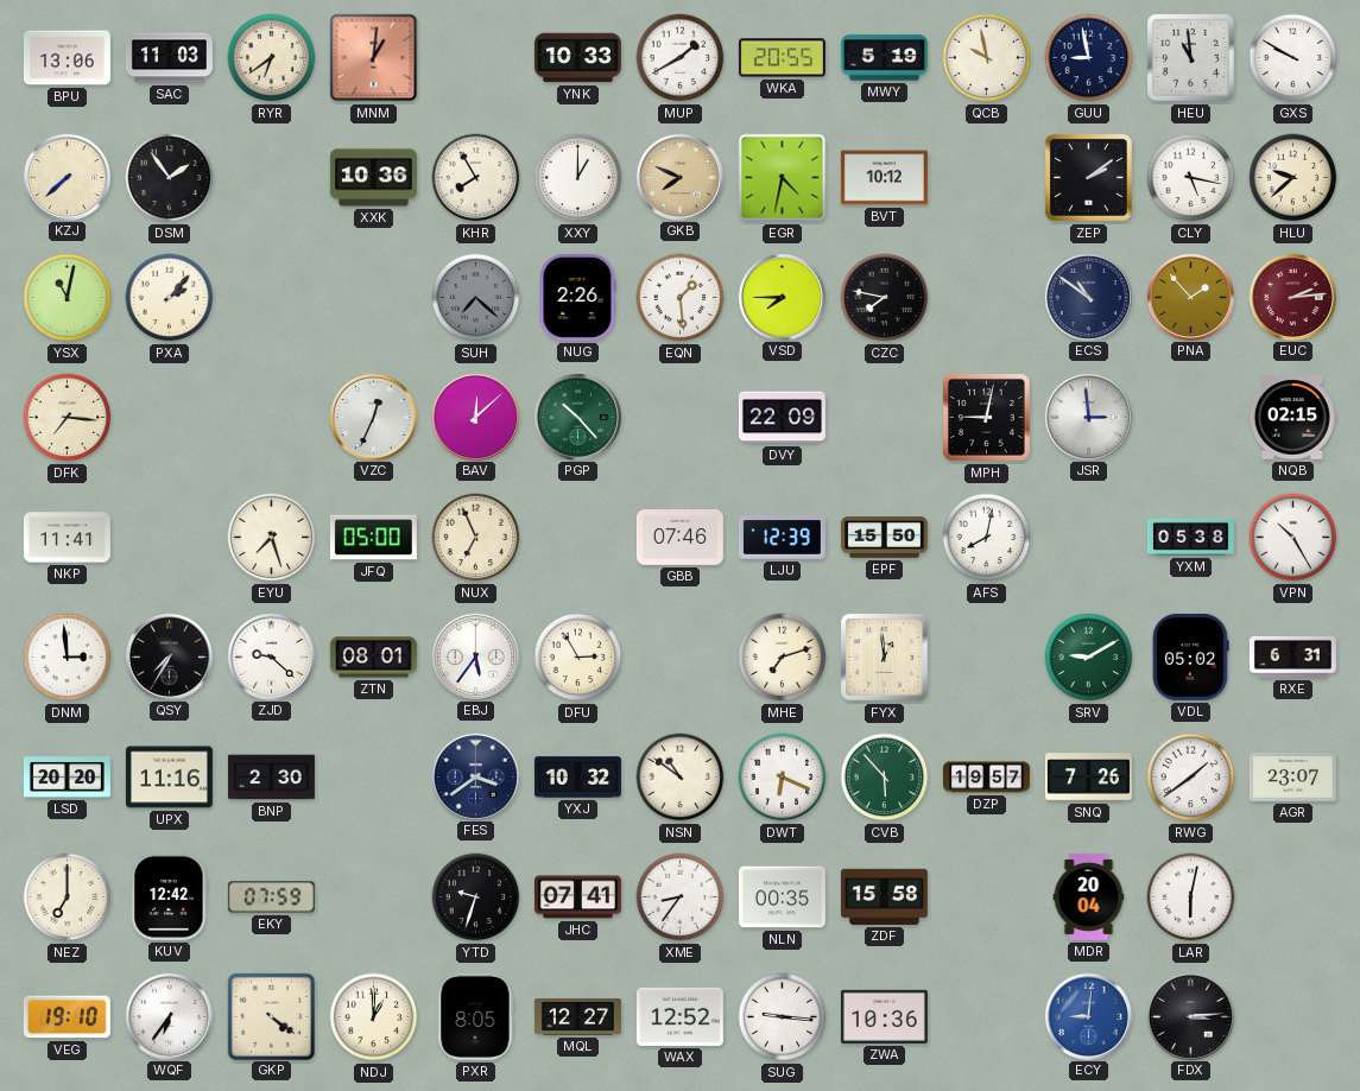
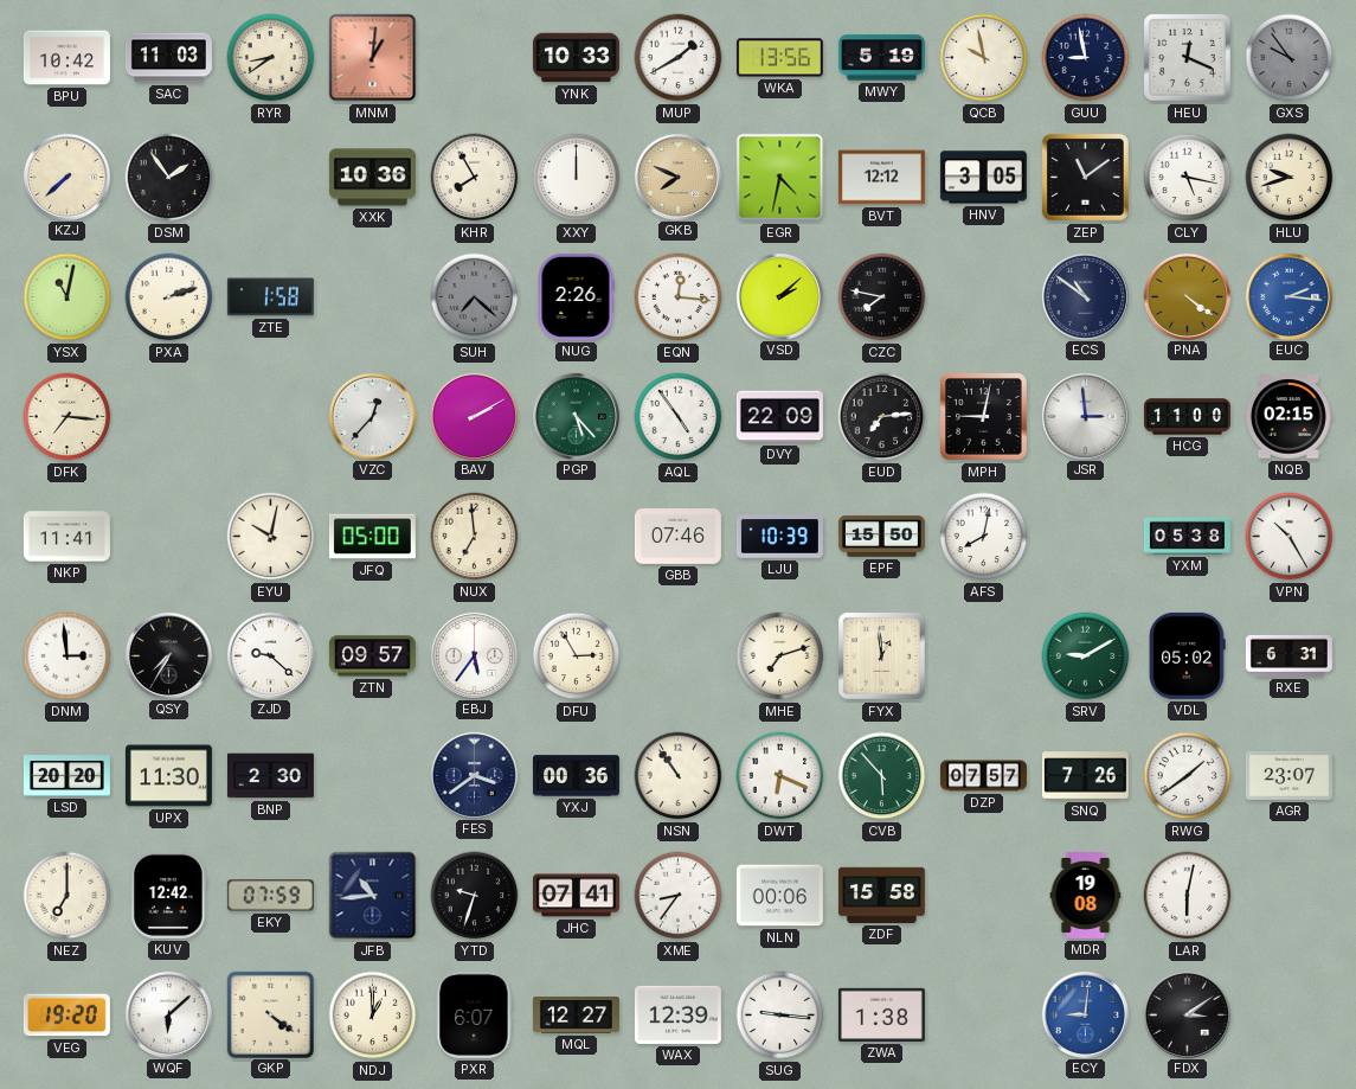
BPU: 13:06 -> 10:42 (66, 58)
RYR: 6:39 -> 8:39 (271, 58)
WKA: 20:55 -> 13:56 (779, 58)
HEU: 10:59 -> 12:19 (1187, 57)
GXS: 9:50 -> 9:54 (1290, 58)
GXS dial: white -> grey (1290, 58)
XXY: 1:00 -> 12:00 (577, 178)
BVT: 10:12 -> 12:12 (881, 178)
HNV: none -> 3:05 (983, 178)
ZEP: 2:09 -> 11:09 (1085, 177)
HLU: 9:38 -> 9:42 (1290, 178)
PXA: 2:07 -> 2:12 (169, 297)
ZTE: none -> 1:58 (270, 297)
EQN: 1:29 -> 12:16 (679, 297)
VSD: 7:45 -> 2:08 (779, 296)
PNA: 1:53 -> 4:21 (1187, 296)
EUC: 2:14 -> 2:16 (1288, 296)
EUC dial: burgundy -> blue (1288, 296)
VZC: 12:34 -> 12:37 (372, 416)
BAV: 12:08 -> 2:10 (474, 416)
PGP: 10:23 -> 5:23 (576, 416)
AQL: none -> 4:54 (679, 417)
EUD: none -> 7:14 (882, 417)
HCG: none -> 11:00 (1187, 417)
EYU: 7:27 -> 10:02 (271, 537)
NUX: 6:56 -> 6:59 (475, 537)
LJU: 12:39 -> 10:39 (779, 537)
ZTN: 08:01 -> 09:57 (372, 656)
UPX: 11:16 -> 11:30 (168, 776)
YXJ: 10:32 -> 00:36 (576, 776)
NSN: 10:51 -> 10:54 (679, 776)
DZP: 19:57 -> 07:57 (983, 776)
JFB: none -> 10:44 (373, 896)
NLN: 00:35 -> 00:06 (779, 896)
MDR: 20:04 -> 19:08 (1086, 895)
VEG: 19:10 -> 19:20 (66, 1016)
WQF: 6:36 -> 6:08 (168, 1014)
PXR: 8:05 -> 6:07 (475, 1014)
WAX: 12:52 -> 12:39 (677, 1014)
ZWA: 10:36 -> 1:38 (881, 1014)
FDX: 3:14 -> 3:09 (1187, 1014)
